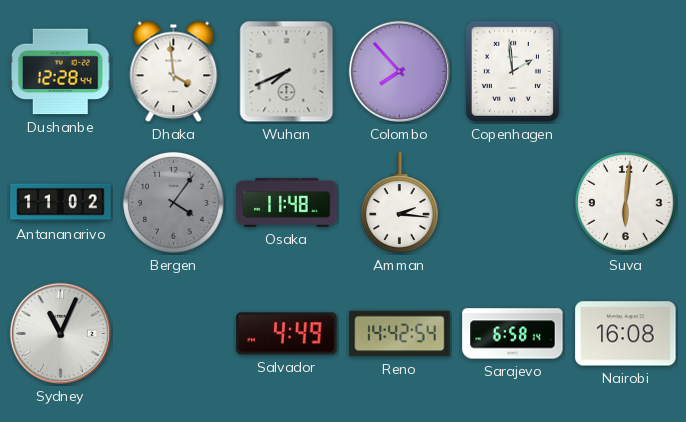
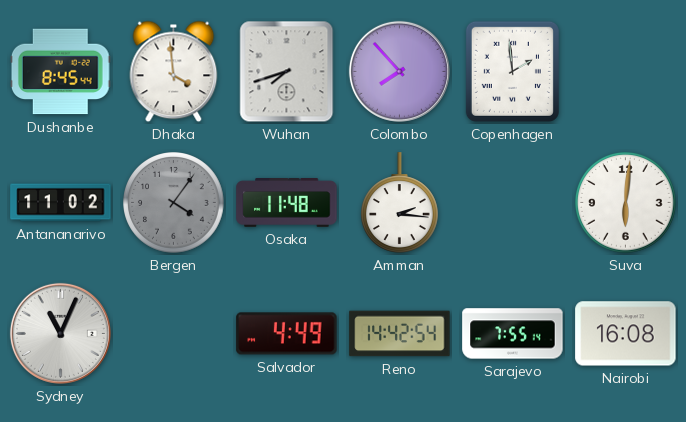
Dushanbe: 12:28 -> 8:45 (60, 72)
Wuhan: 7:41 -> 7:42 (287, 72)
Sarajevo: 6:58 -> 7:55 (513, 334)
